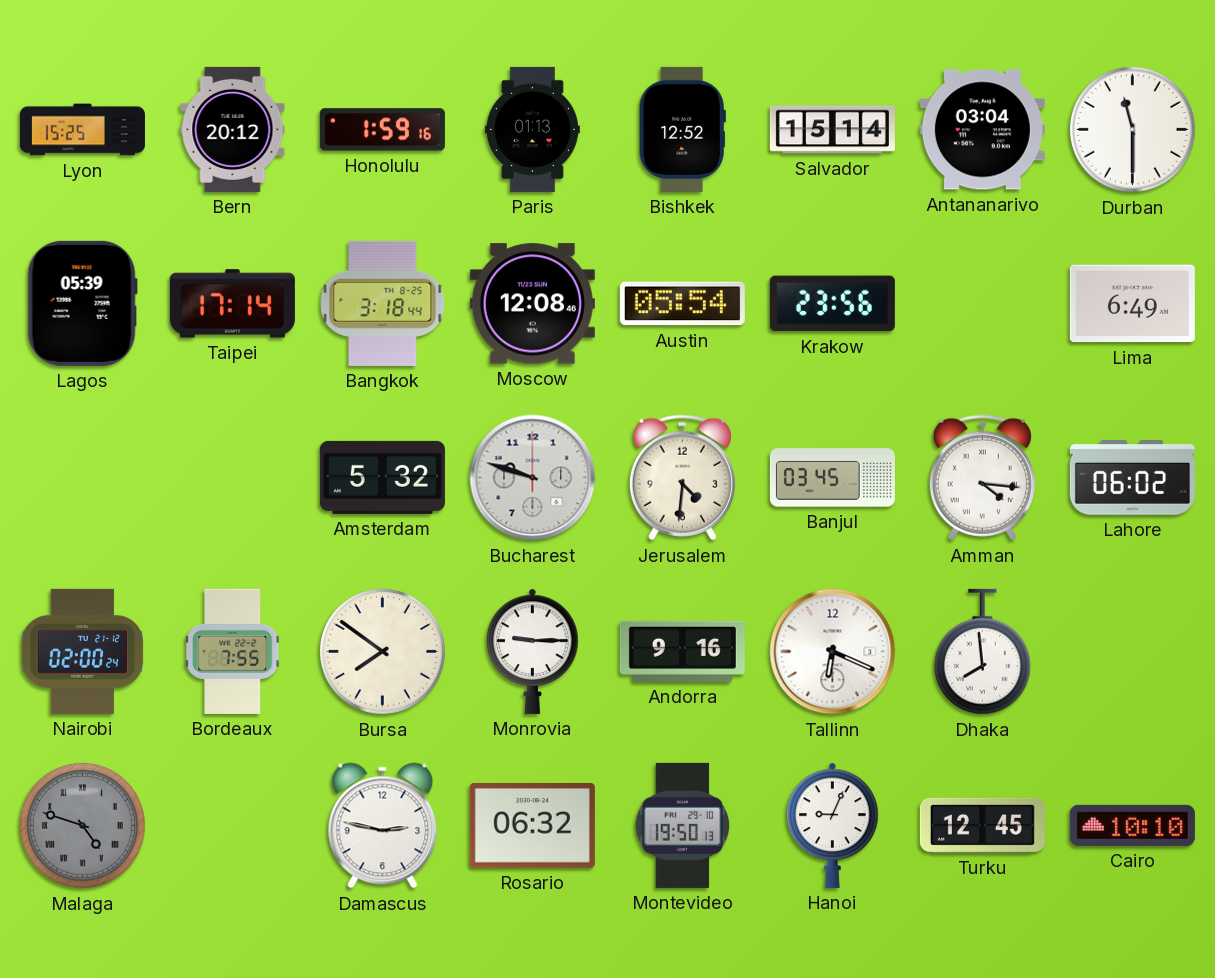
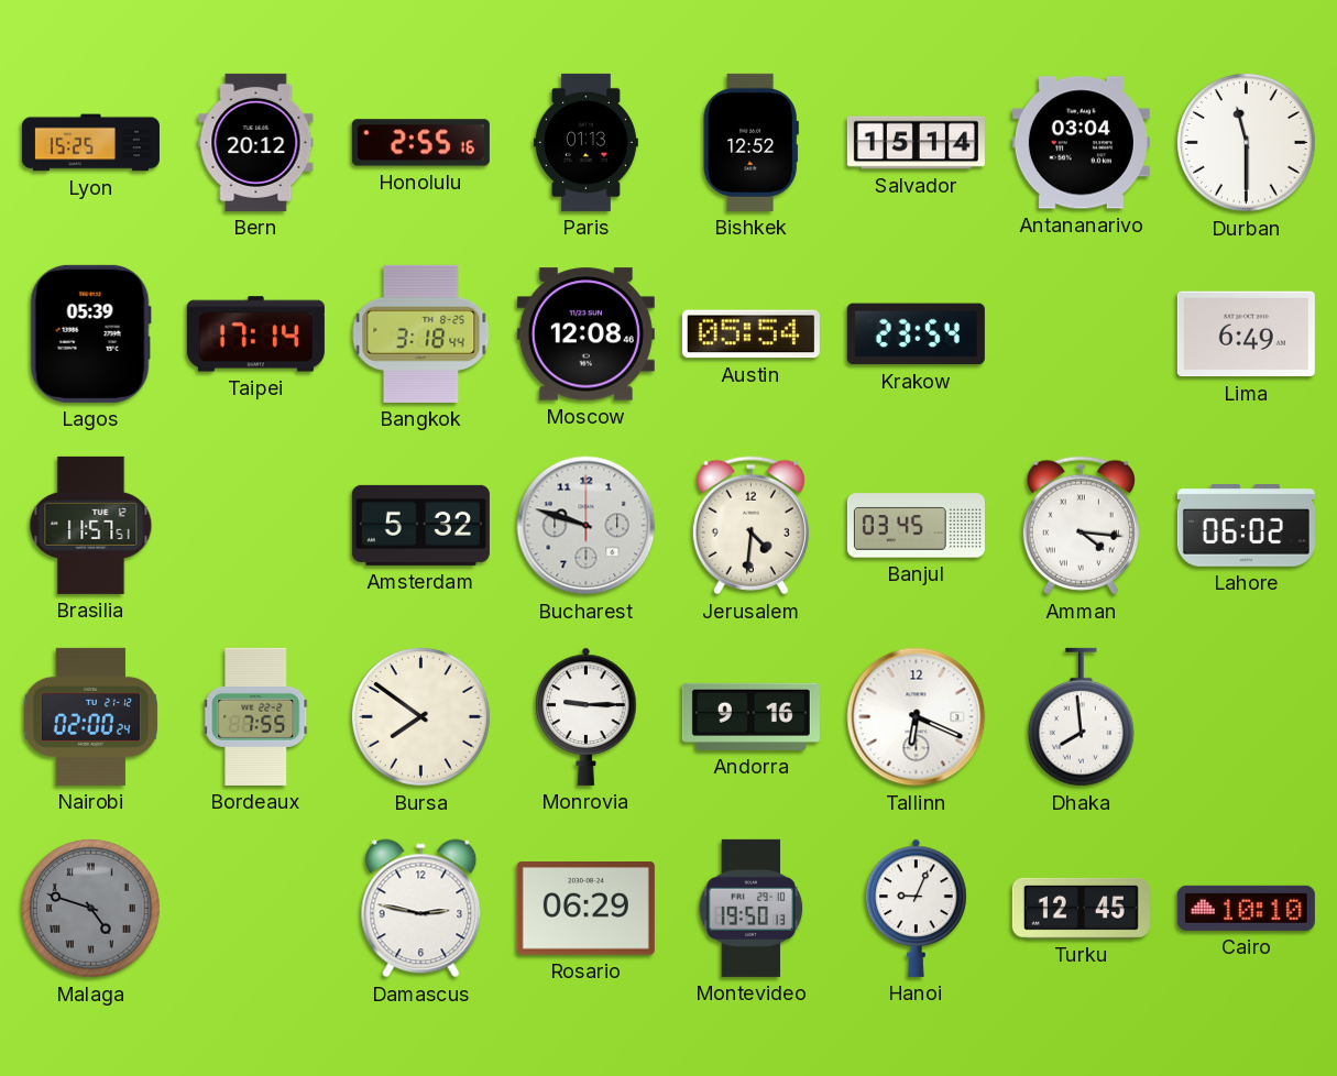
Honolulu: 1:59 -> 2:55 (420, 143)
Krakow: 23:56 -> 23:54 (916, 334)
Brasilia: none -> 11:57 (91, 525)
Rosario: 06:32 -> 06:29 (585, 909)
